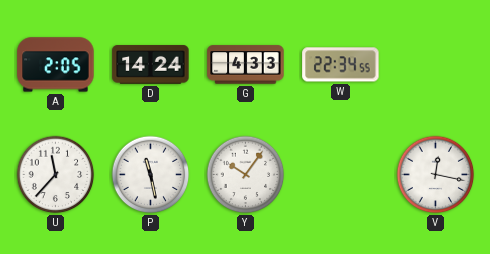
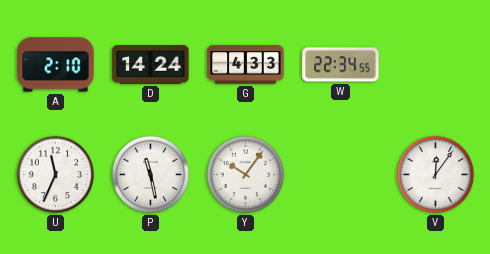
A: 2:05 -> 2:10 (56, 65)
U: 11:37 -> 11:34 (56, 175)
V: 12:17 -> 12:06 (436, 175)
